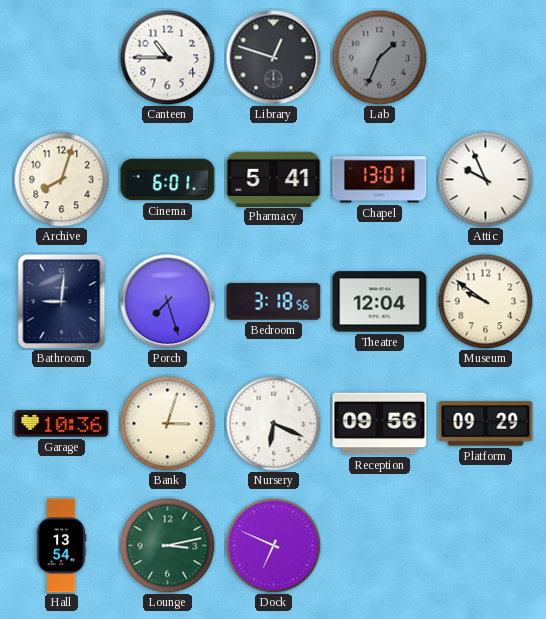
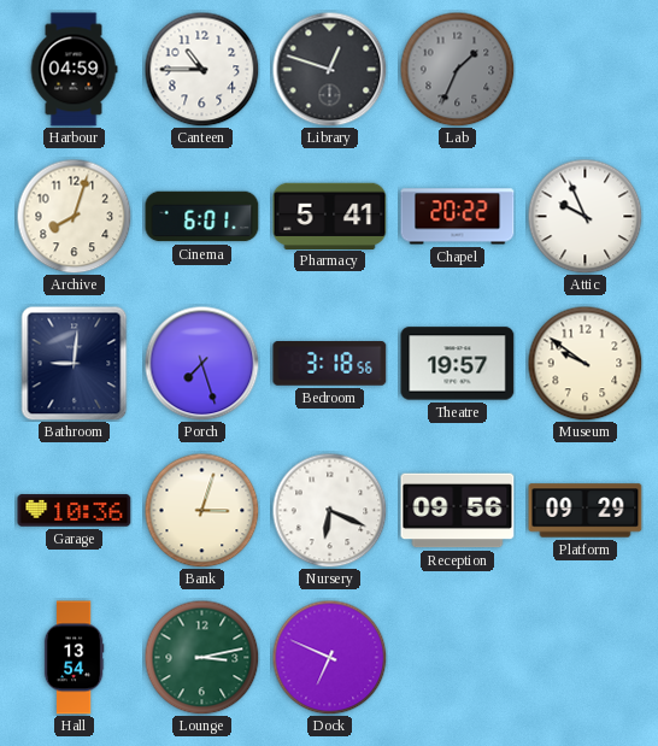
Harbour: none -> 04:59 (74, 70)
Chapel: 13:01 -> 20:22 (458, 217)
Theatre: 12:04 -> 19:57 (458, 364)
